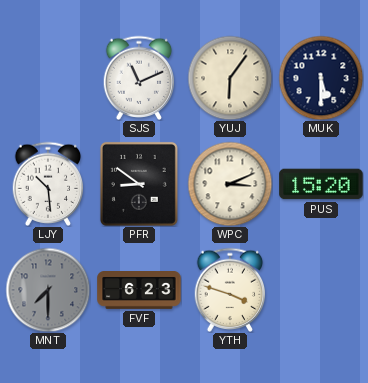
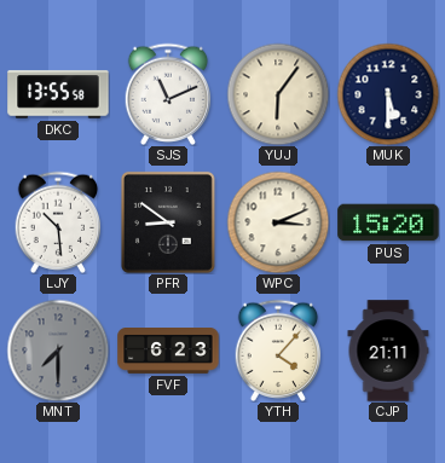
DKC: none -> 13:55 (58, 94)
YTH: 3:48 -> 4:07 (278, 349)
CJP: none -> 21:11 (388, 351)
